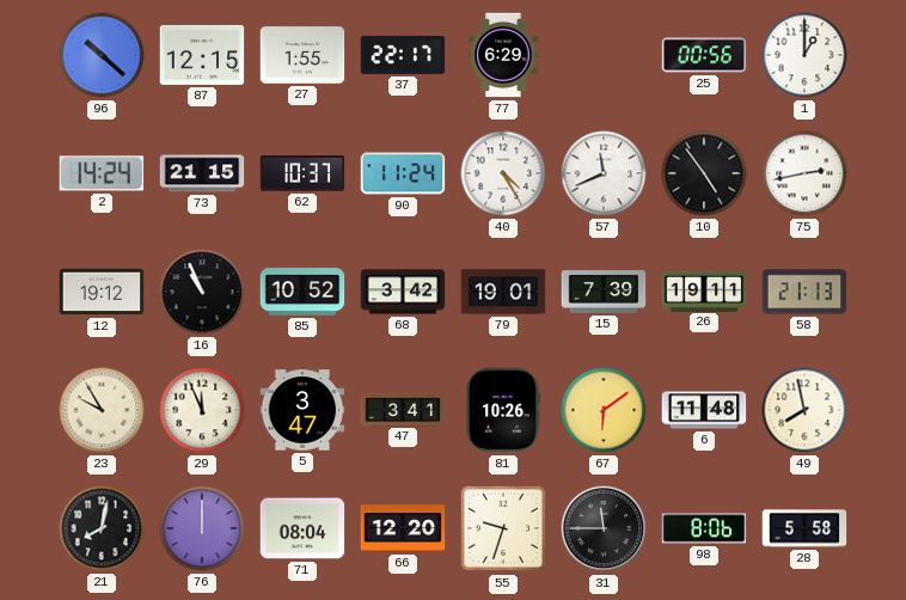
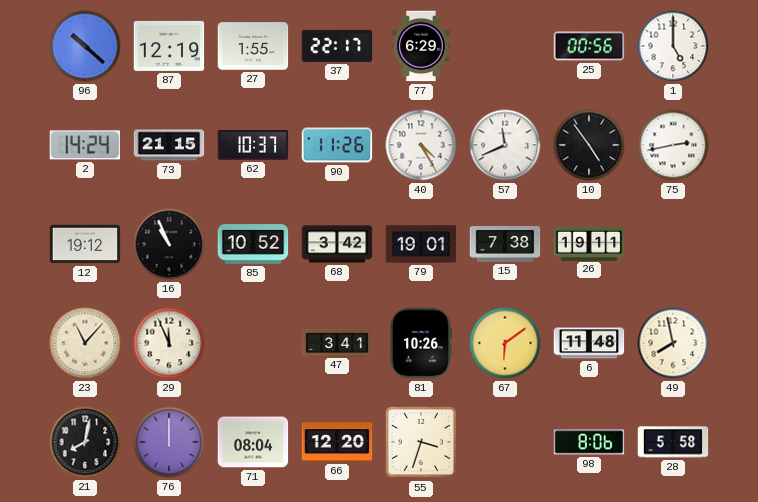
87: 12:15 -> 12:19 (169, 46)
1: 1:00 -> 5:00 (673, 46)
90: 11:24 -> 11:26 (337, 145)
15: 7:39 -> 7:38 (505, 245)
58: 21:13 -> none (804, 292)
23: 9:55 -> 11:07 (85, 343)
5: 3:47 -> none (302, 410)
55: 9:33 -> 3:33 (421, 442)
31: 11:45 -> none (604, 528)
